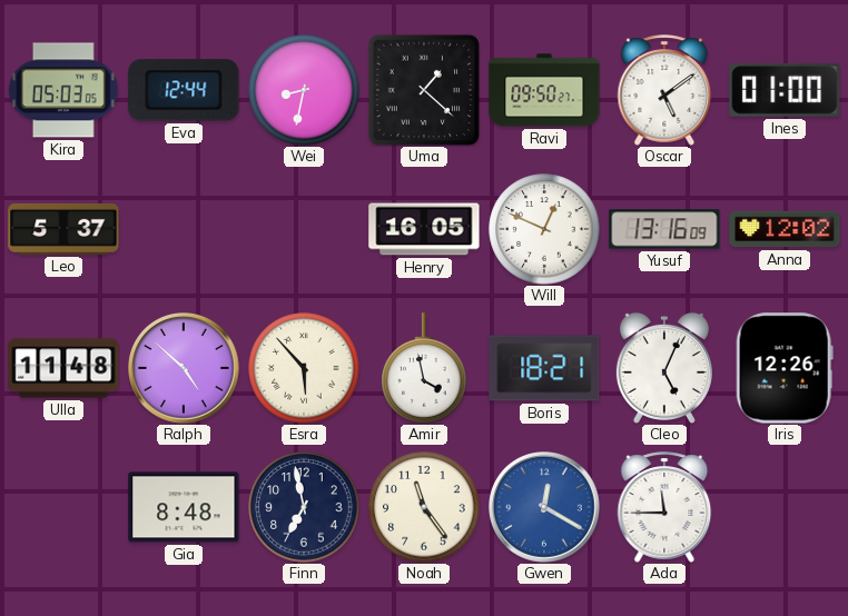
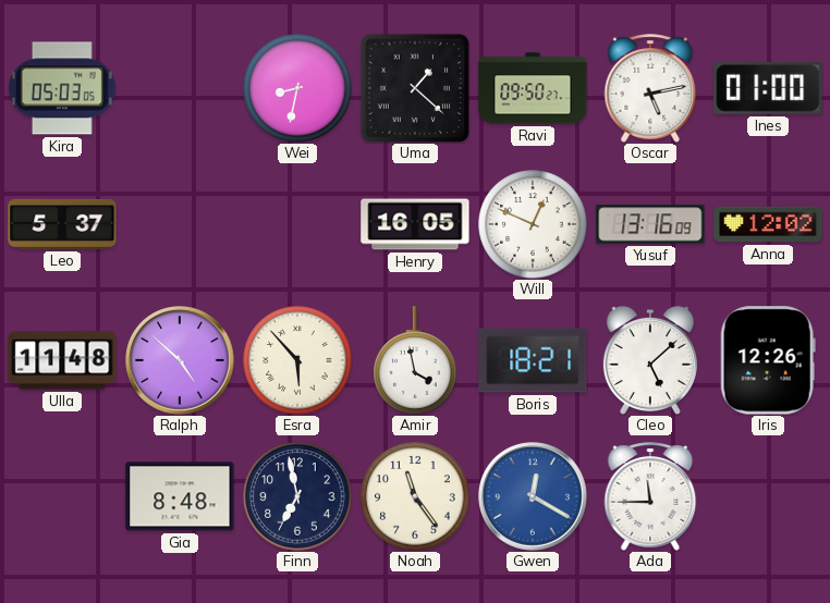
Eva: 12:44 -> none (184, 90)
Oscar: 5:09 -> 5:13 (650, 88)
Cleo: 5:04 -> 5:08 (650, 360)
